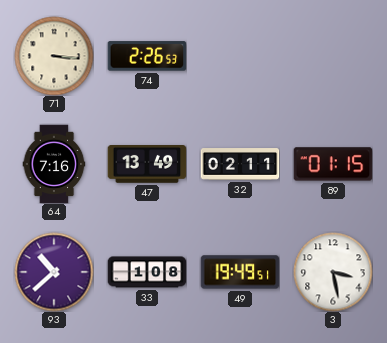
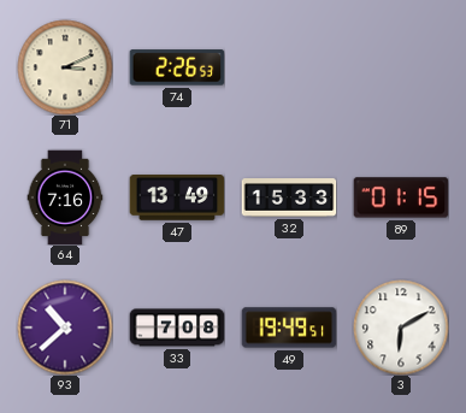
71: 3:16 -> 3:11 (65, 67)
32: 02:11 -> 15:33 (289, 197)
33: 1:08 -> 7:08 (177, 328)
3: 3:28 -> 6:10 (401, 328)
